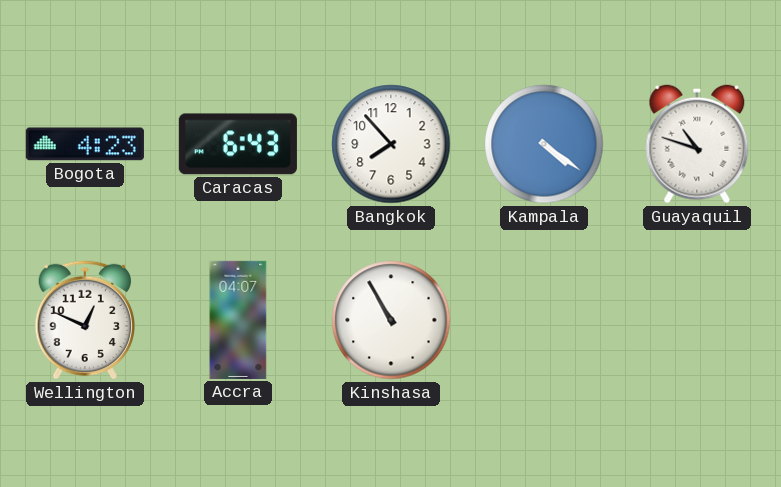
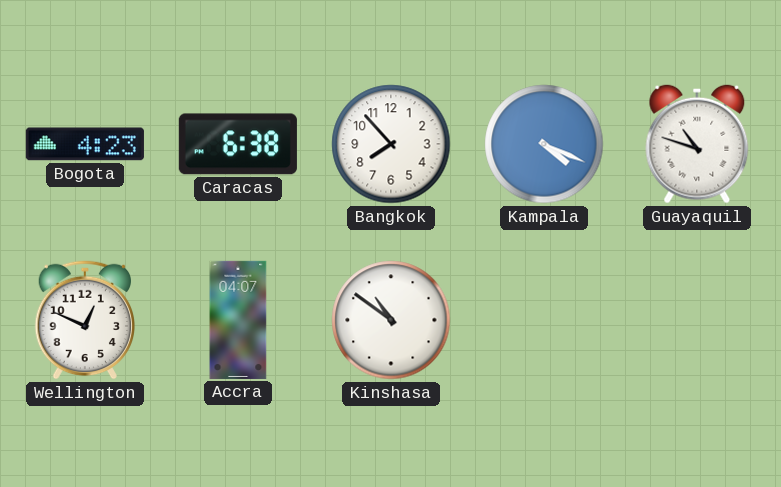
Caracas: 6:43 -> 6:38 (238, 144)
Kampala: 4:21 -> 4:19 (544, 144)
Kinshasa: 10:55 -> 10:51 (391, 320)
